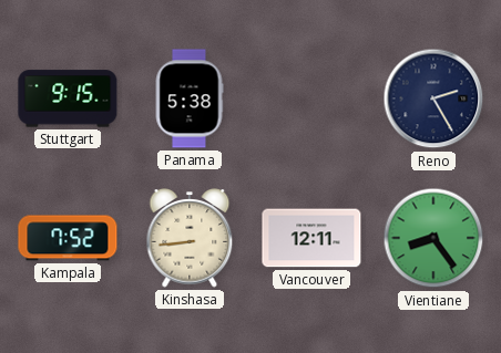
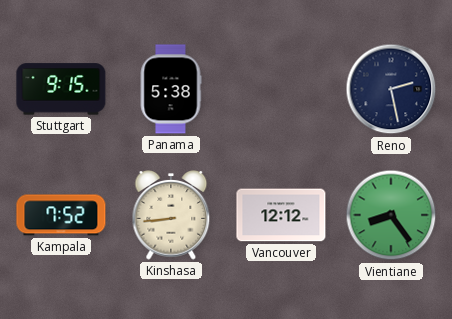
Reno: 2:25 -> 2:28 (391, 89)
Vancouver: 12:11 -> 12:12 (281, 215)
